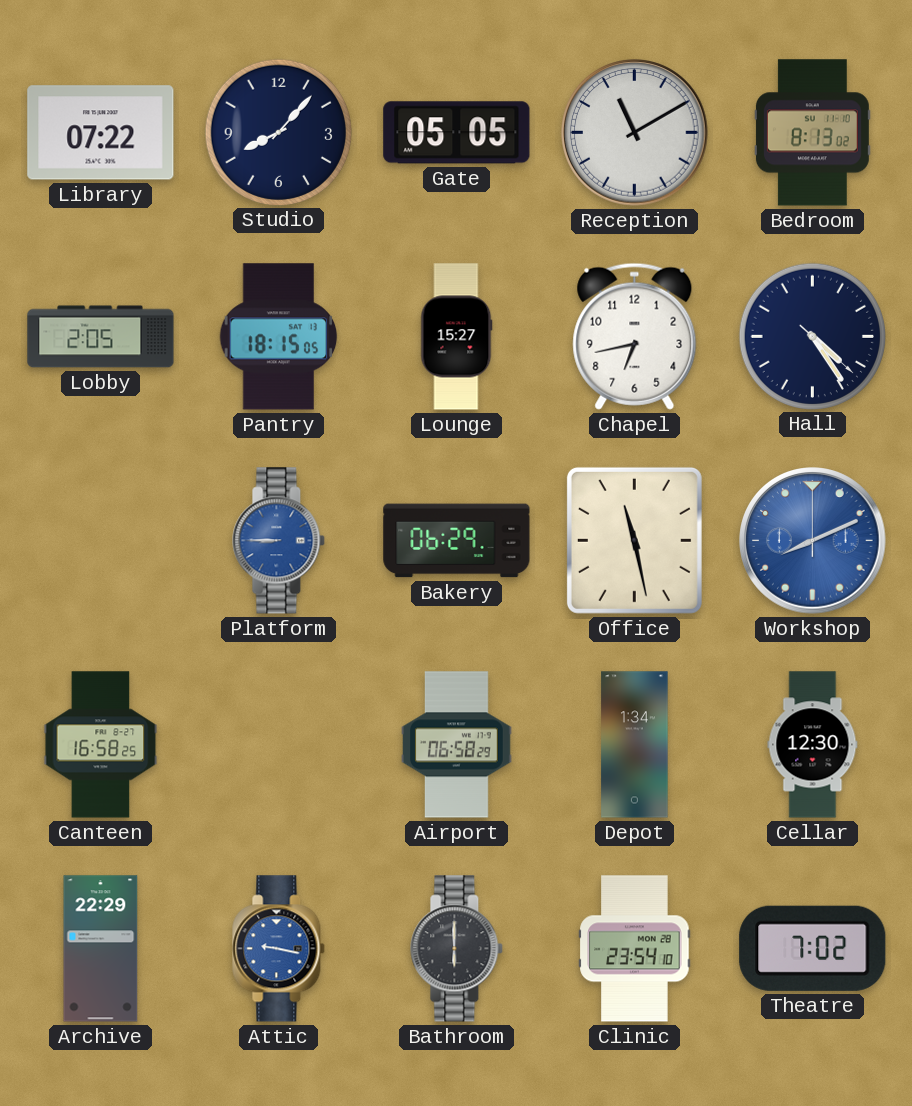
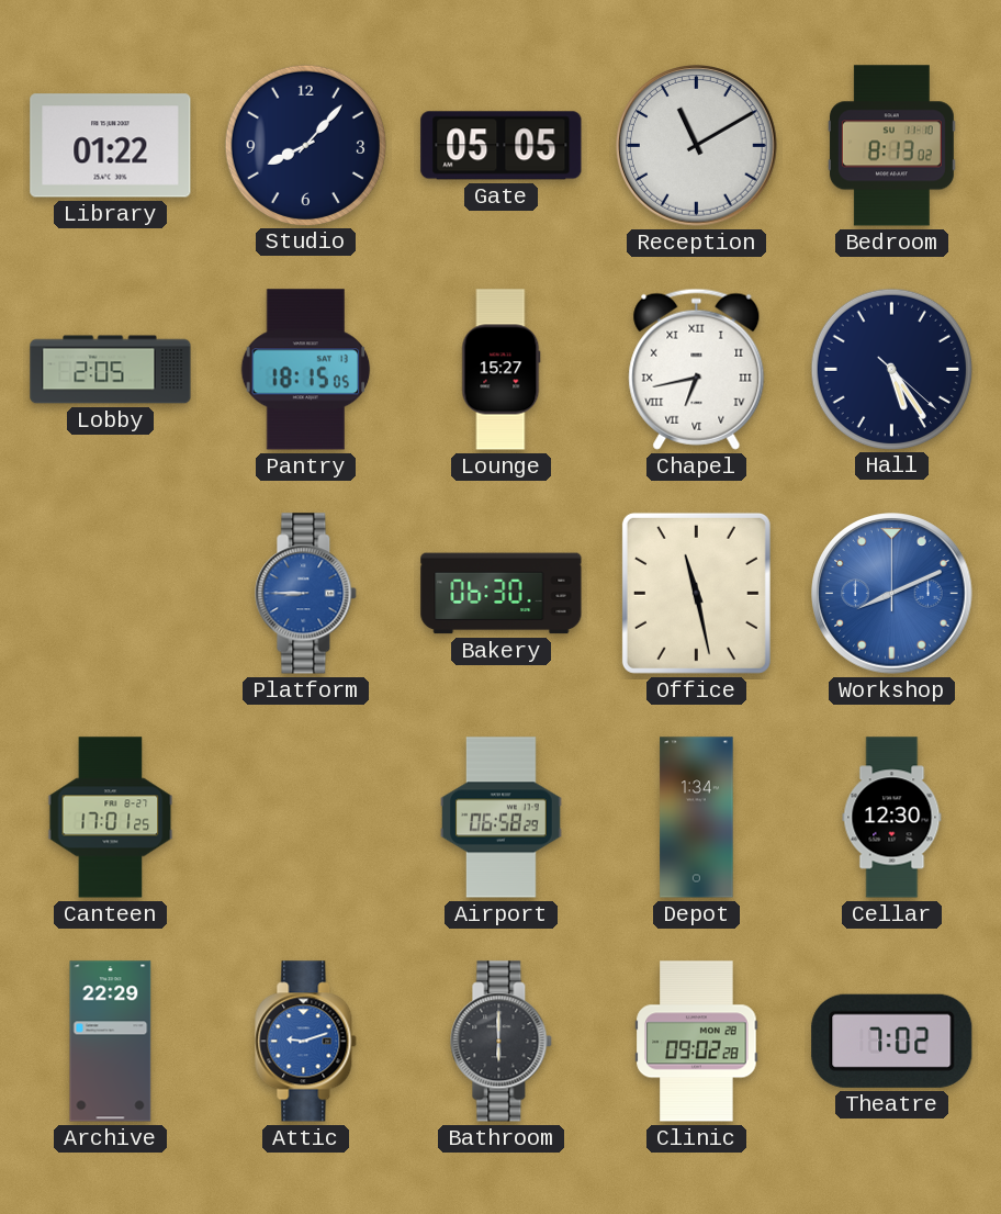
Library: 07:22 -> 01:22 (111, 146)
Chapel numerals: Arabic -> Roman (697, 369)
Hall: 4:24 -> 5:24 (891, 369)
Bakery: 06:29 -> 06:30 (502, 594)
Canteen: 16:58 -> 17:01 (111, 818)
Attic: 9:17 -> 9:12 (306, 1042)
Clinic: 23:54 -> 09:02 (697, 1042)
